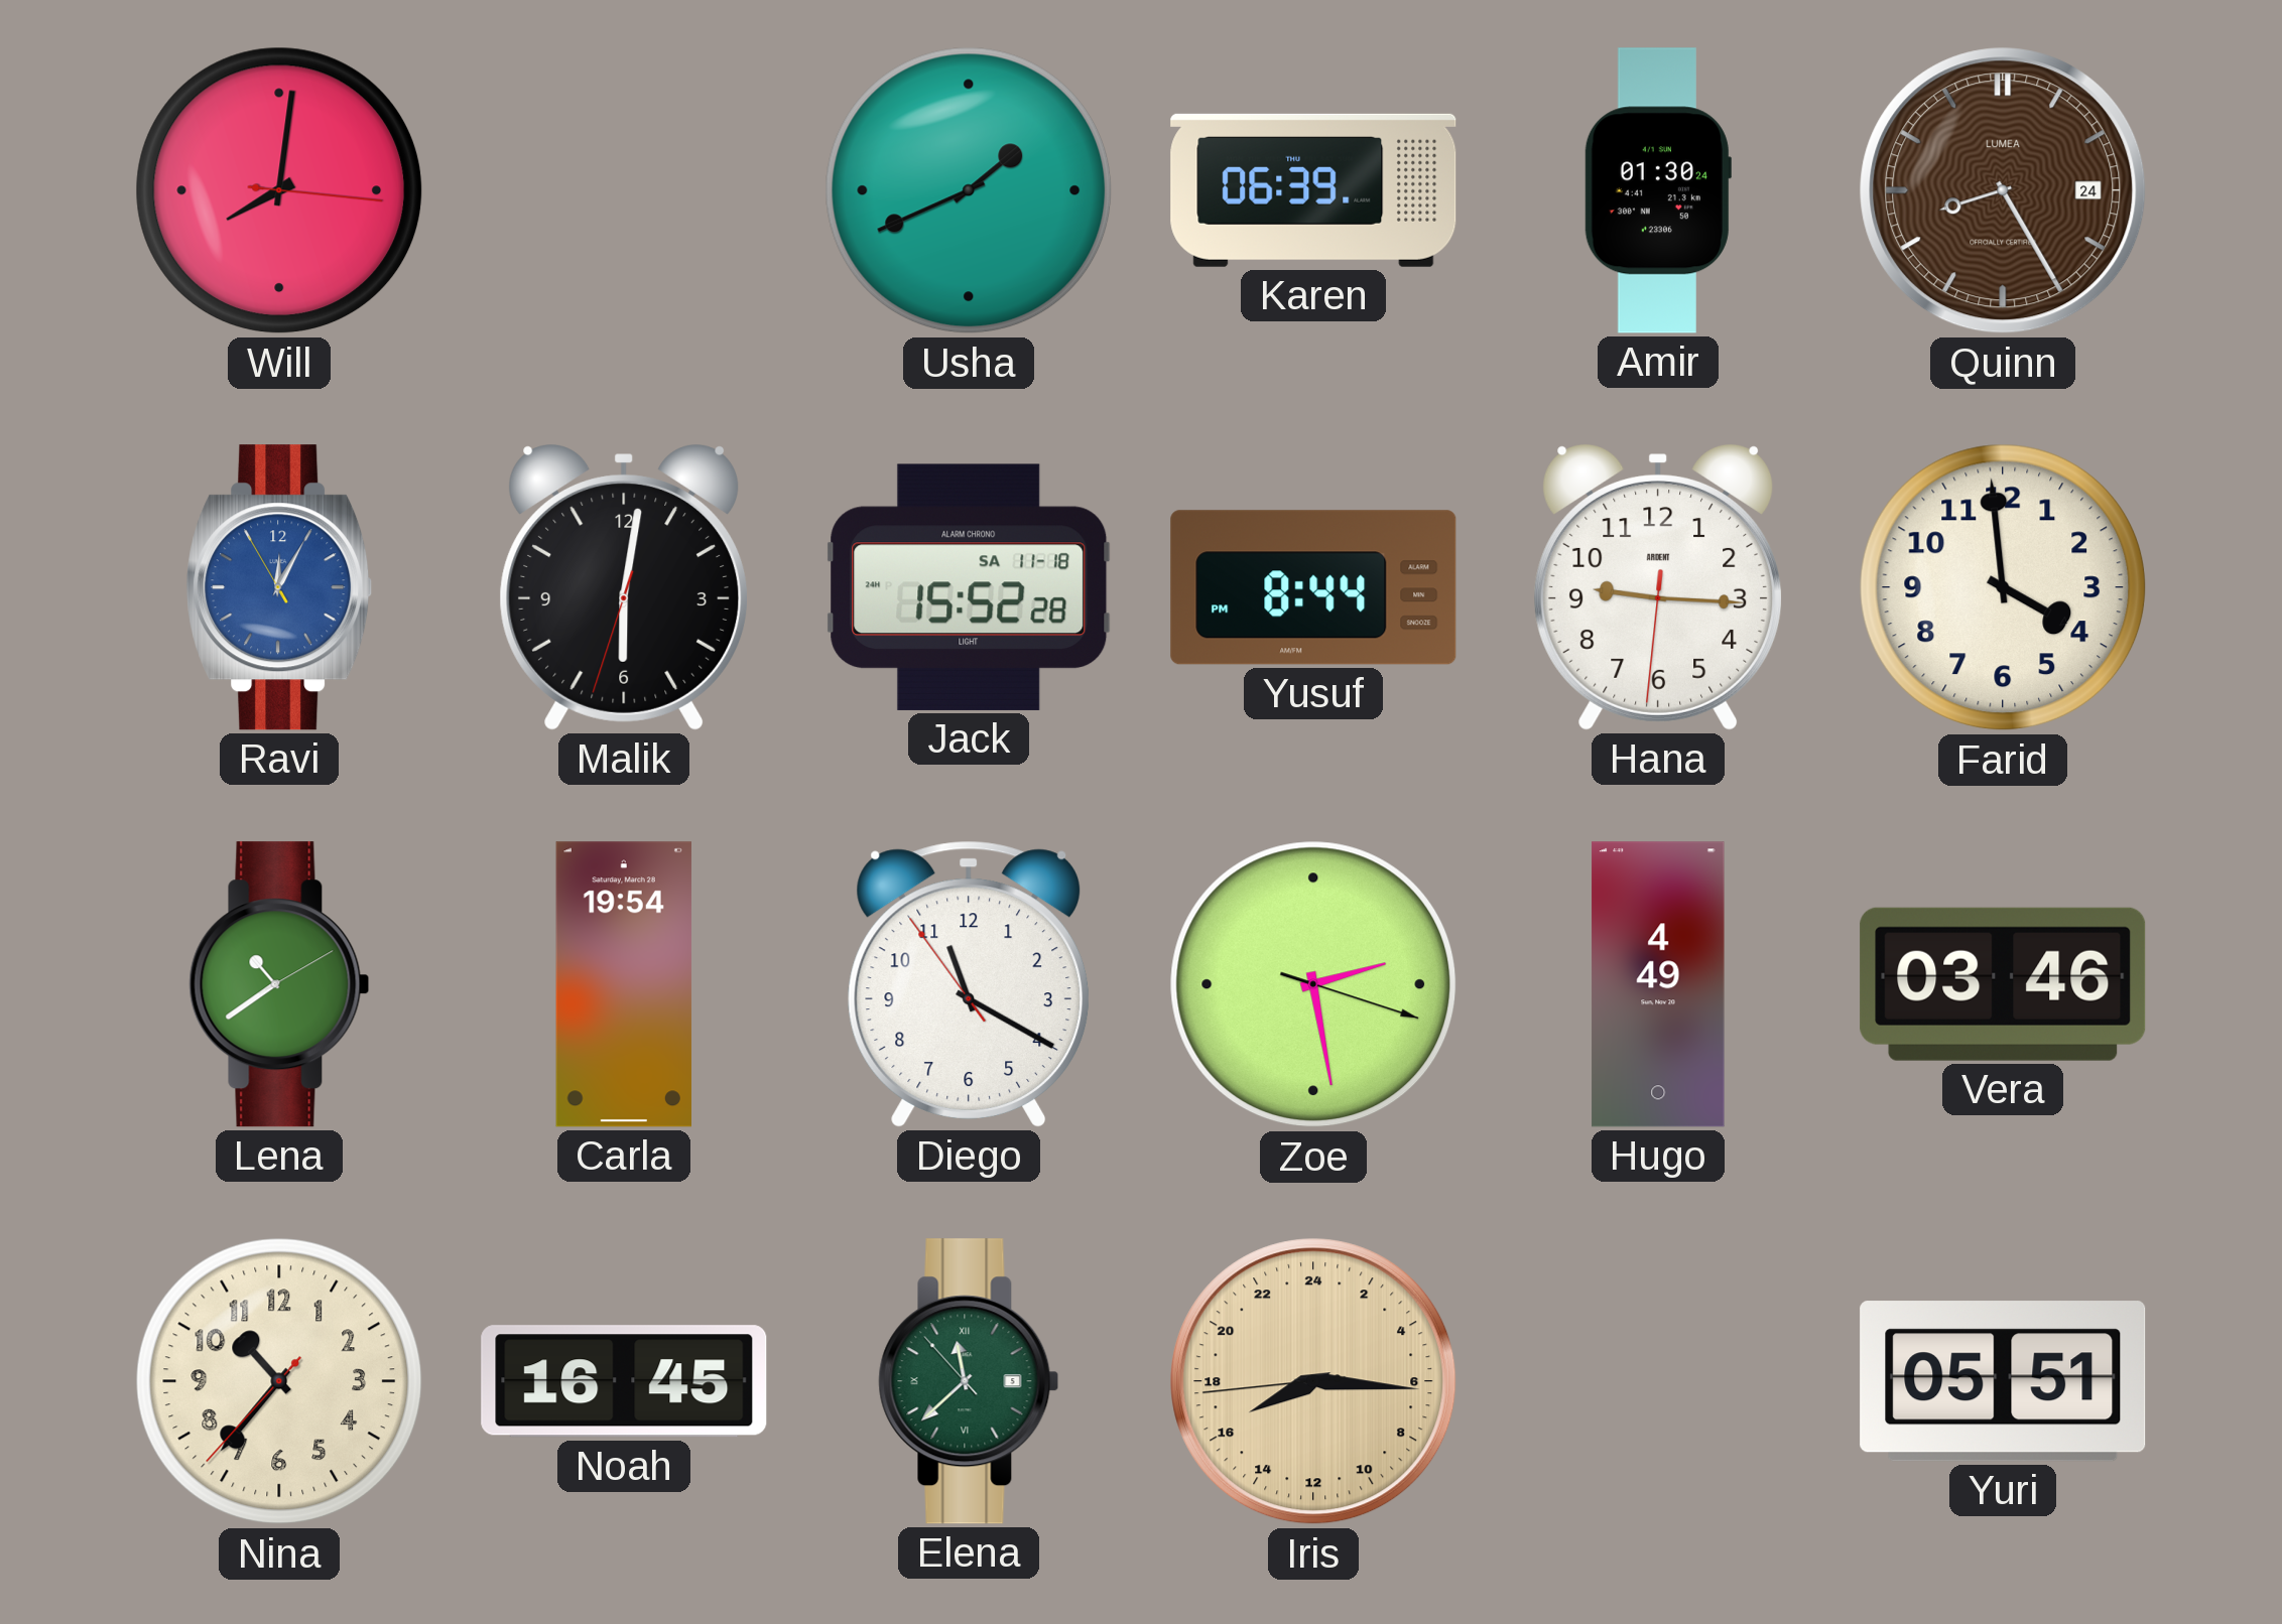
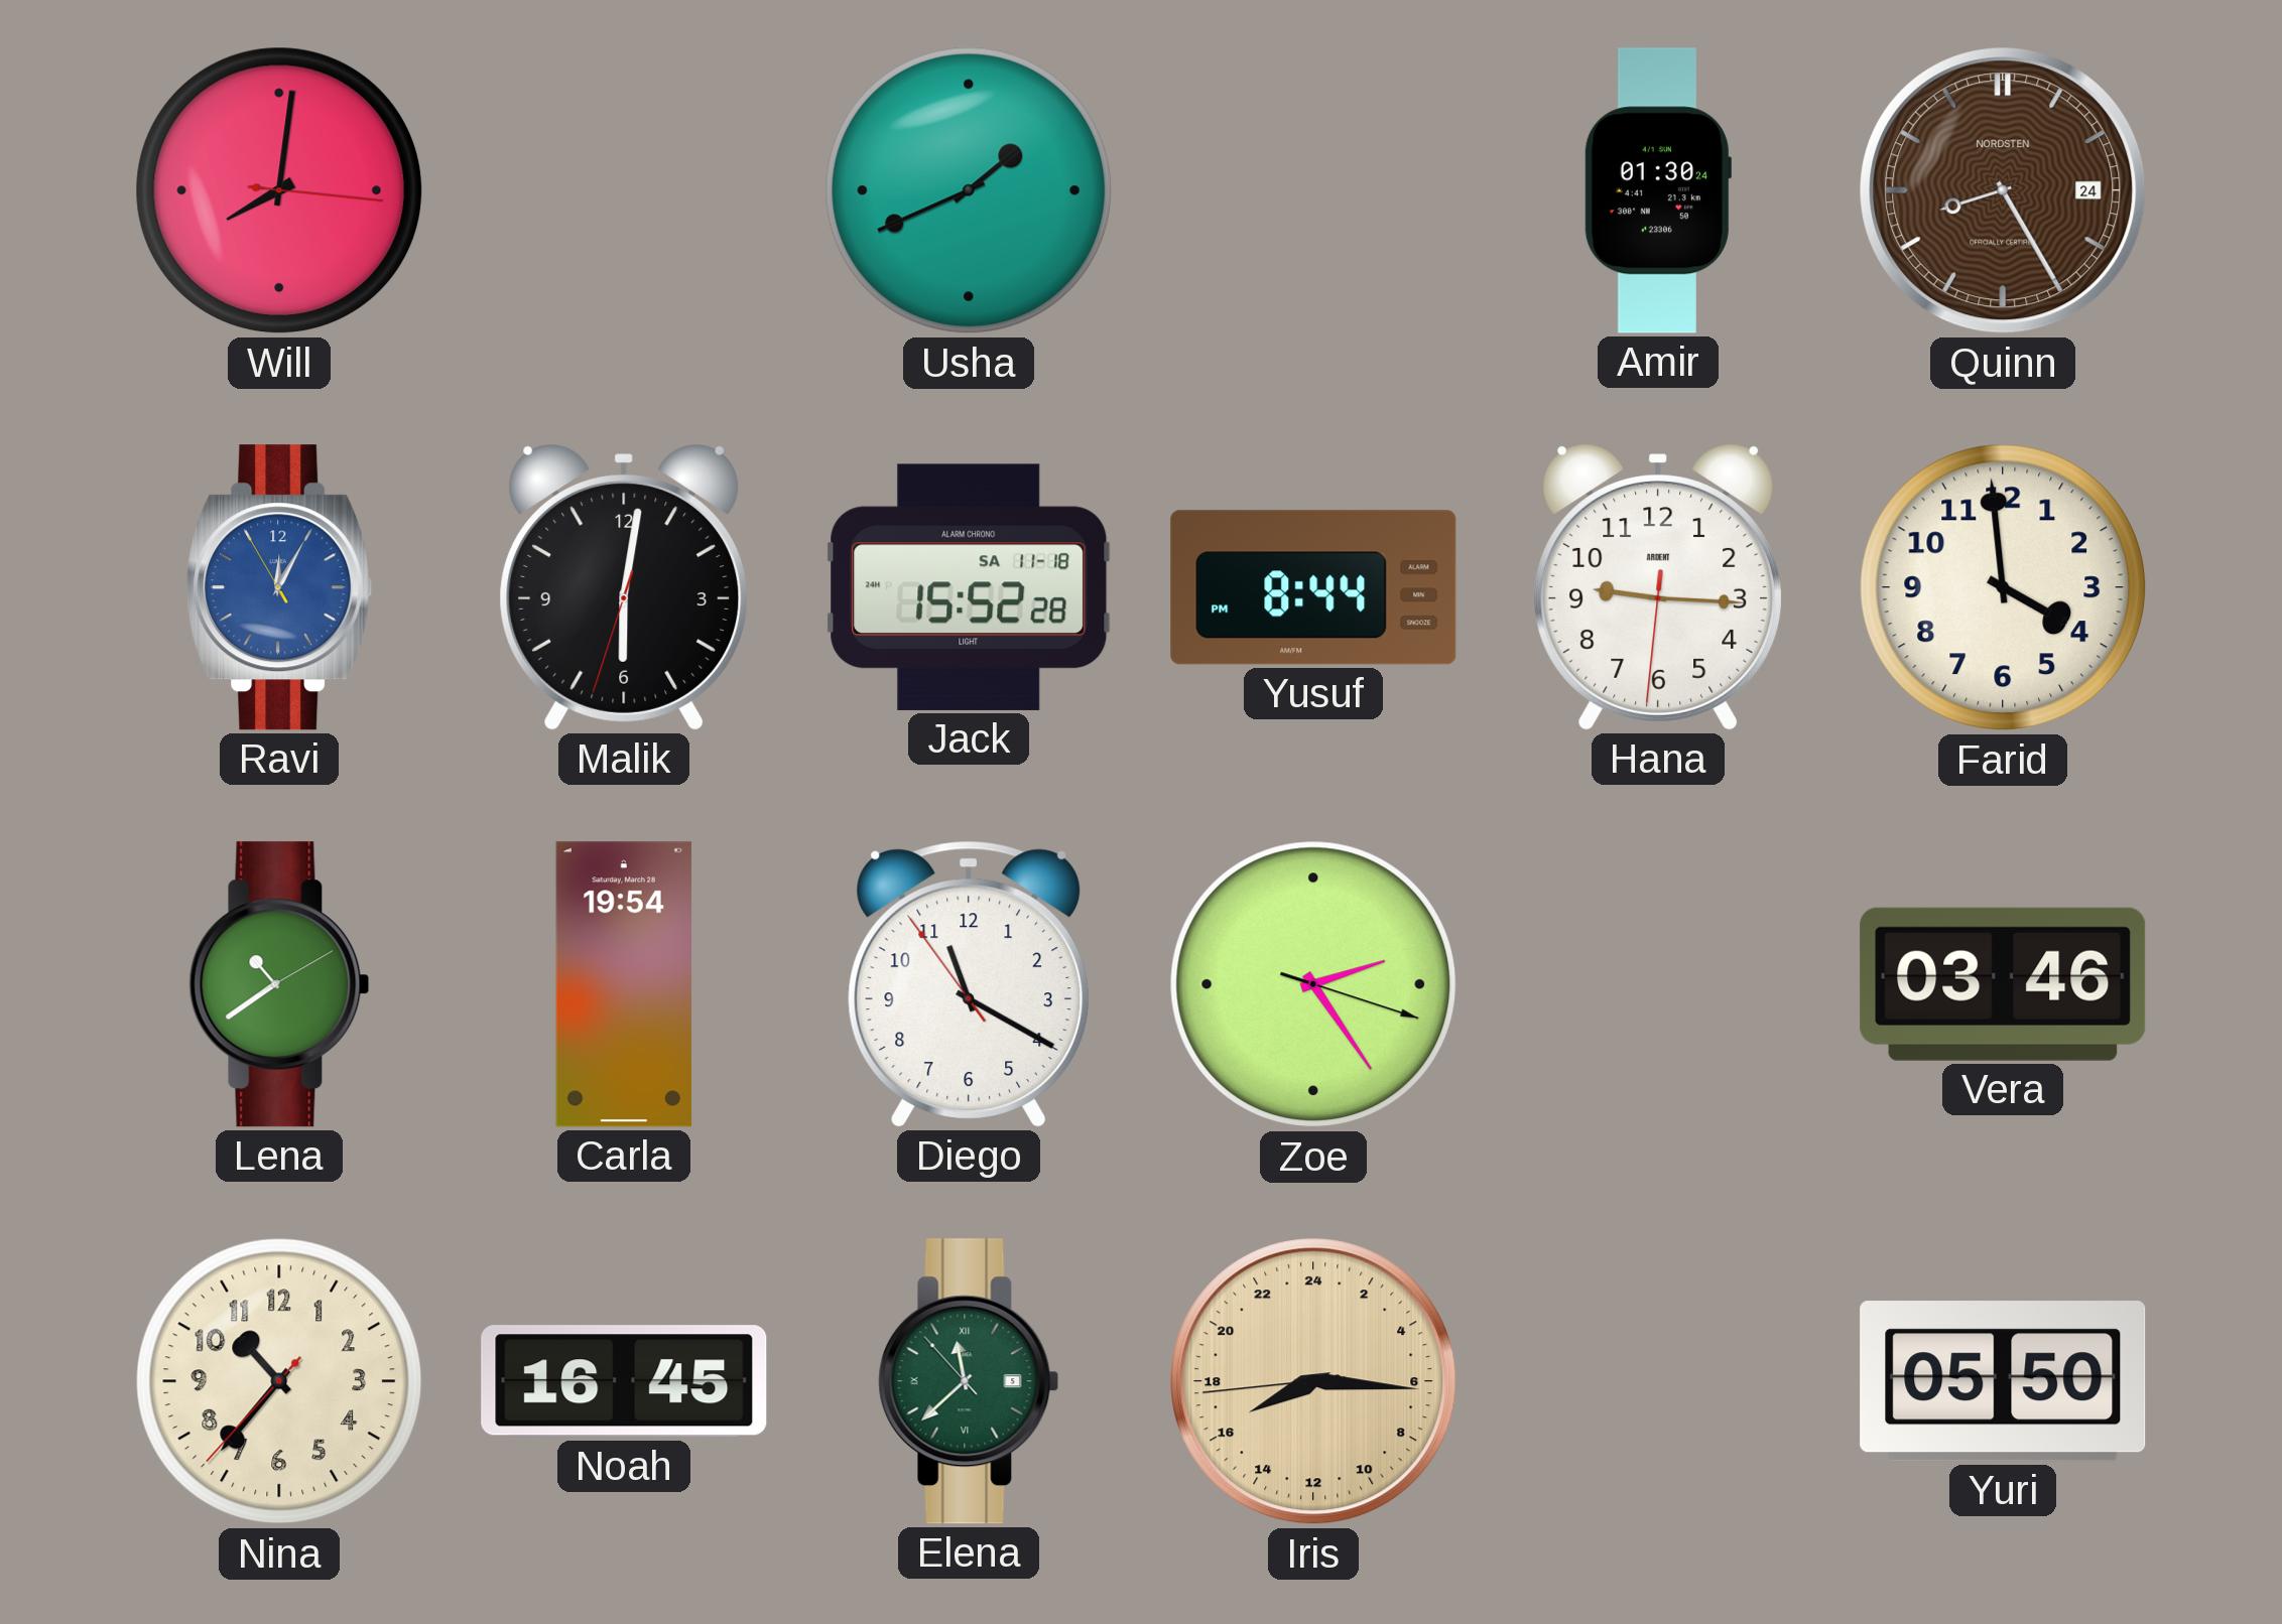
Karen: 06:39 -> none (1313, 190)
Quinn brand: LUMEA -> NORDSTEN (2003, 190)
Zoe: 2:28 -> 2:24 (1313, 984)
Hugo: 4:49 -> none (1658, 984)
Yuri: 05:51 -> 05:50 (2003, 1381)
